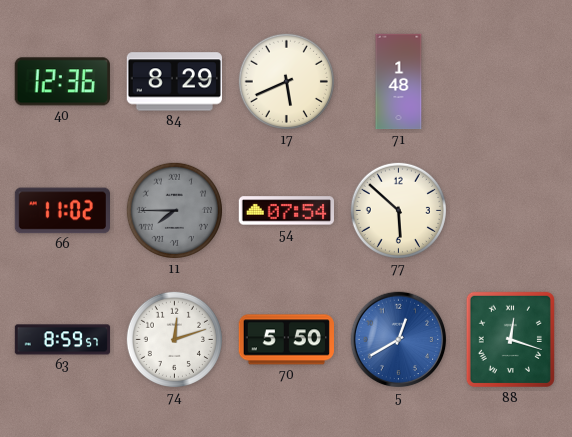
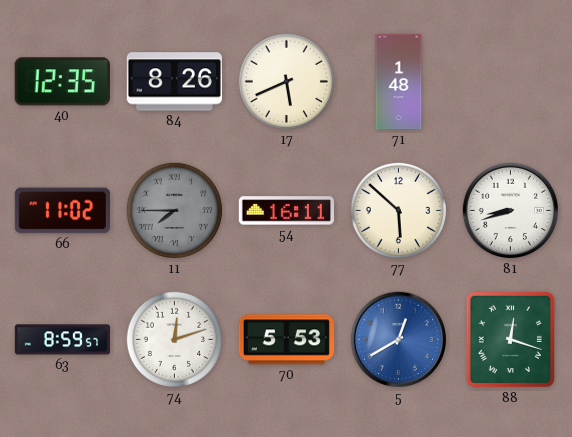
40: 12:36 -> 12:35 (62, 82)
84: 8:29 -> 8:26 (174, 82)
54: 07:54 -> 16:11 (286, 211)
81: none -> 8:42 (511, 211)
70: 5:50 -> 5:53 (286, 340)
